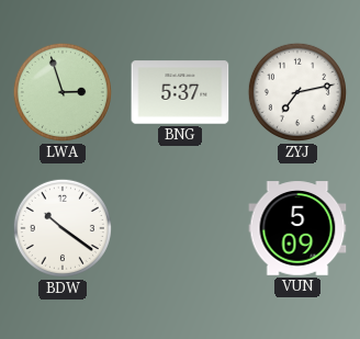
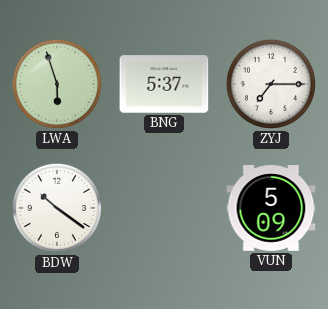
LWA: 2:57 -> 5:57 (57, 84)
ZYJ: 7:13 -> 7:15 (271, 84)
